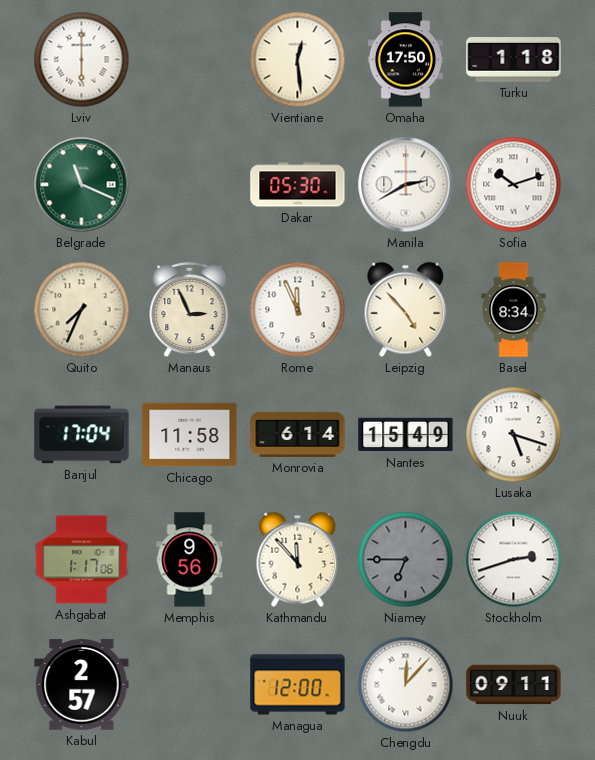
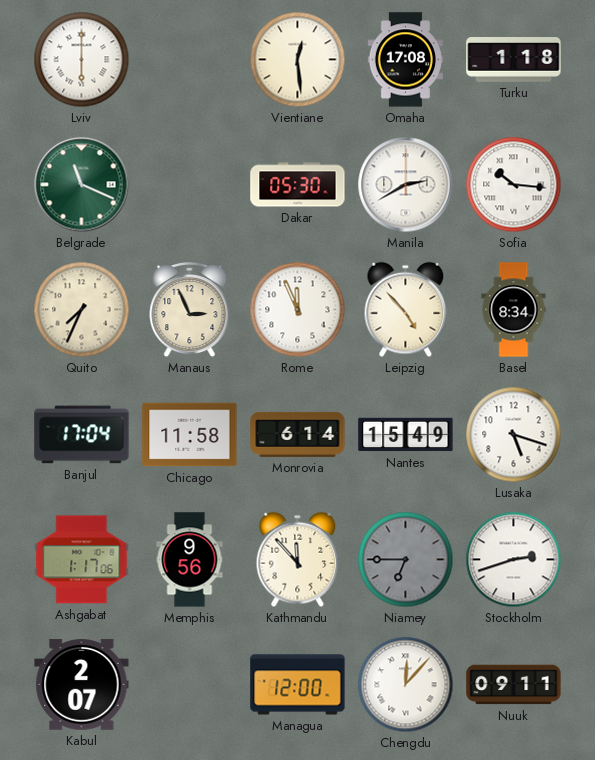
Omaha: 17:50 -> 17:08 (405, 60)
Sofia: 10:12 -> 10:16 (514, 185)
Kabul: 2:57 -> 2:07 (82, 685)
